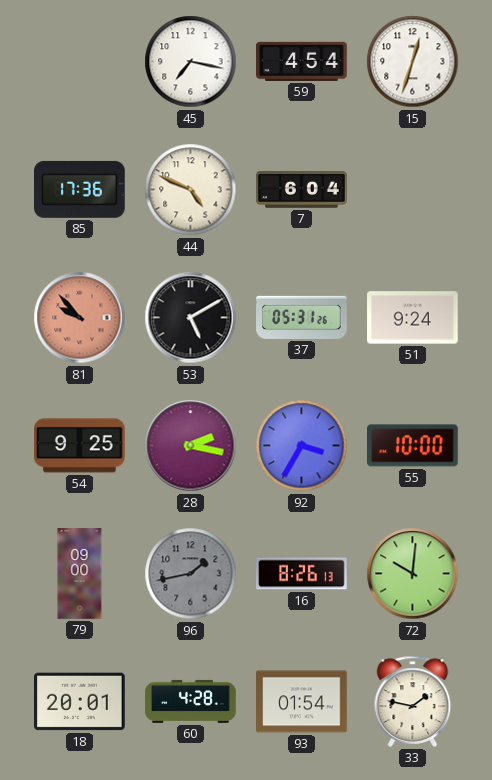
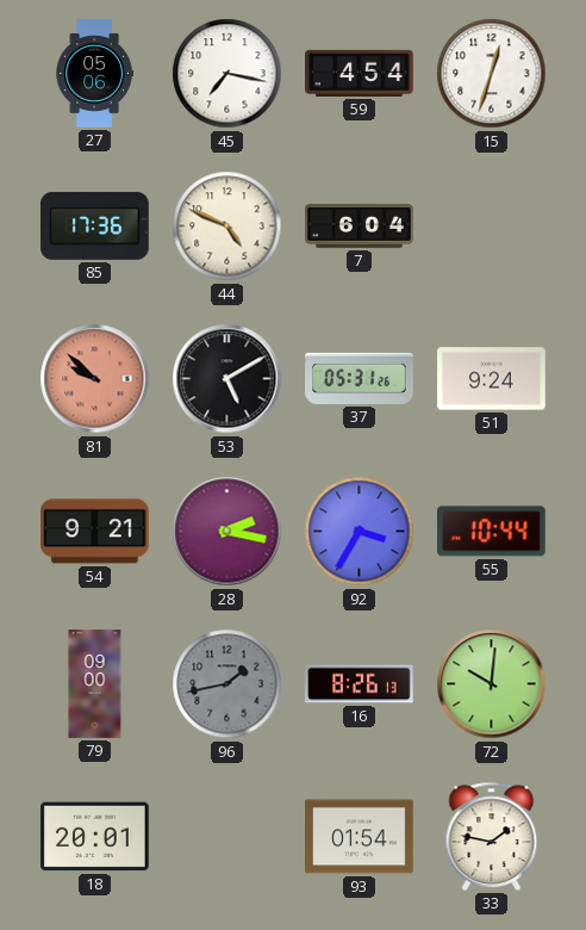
27: none -> 05:06 (94, 74)
81: 9:53 -> 9:52 (95, 379)
54: 9:25 -> 9:21 (95, 532)
55: 10:00 -> 10:44 (492, 532)
60: 4:28 -> none (191, 701)
